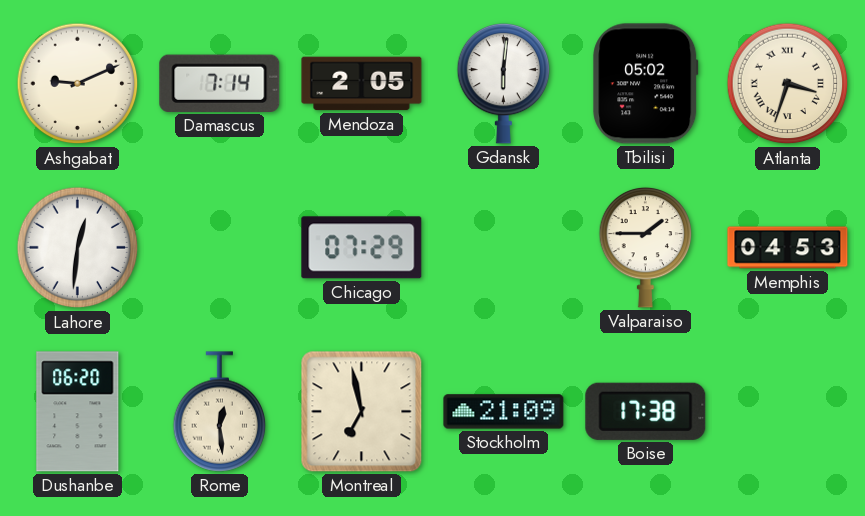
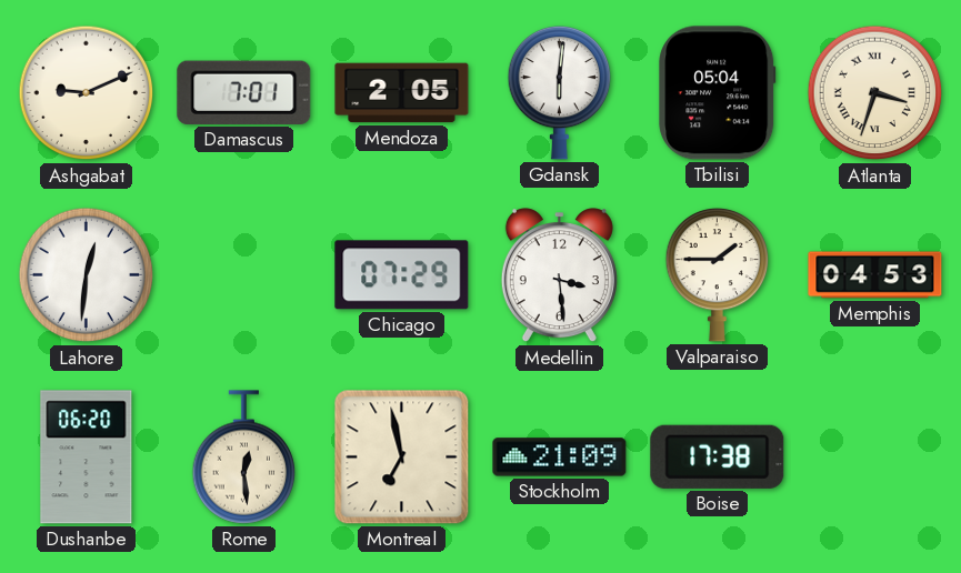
Damascus: 7:14 -> 7:01 (244, 92)
Tbilisi: 05:02 -> 05:04 (718, 93)
Medellin: none -> 3:29 (559, 275)
